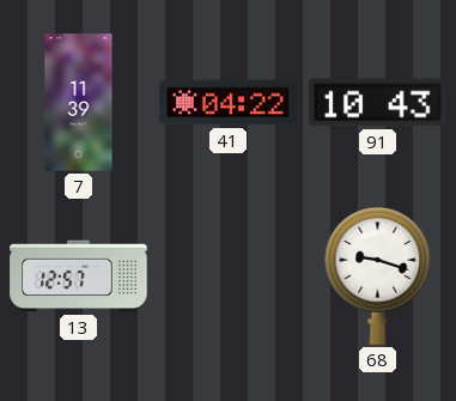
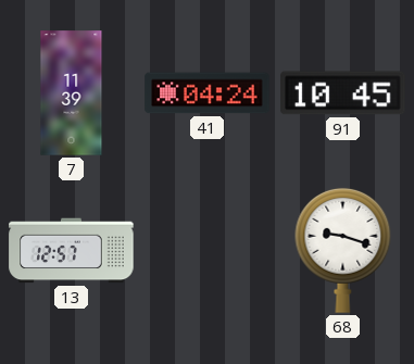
41: 04:22 -> 04:24 (208, 93)
91: 10:43 -> 10:45 (343, 93)
